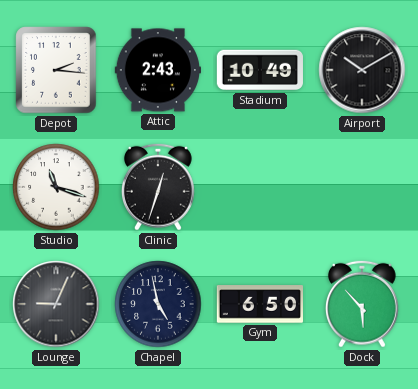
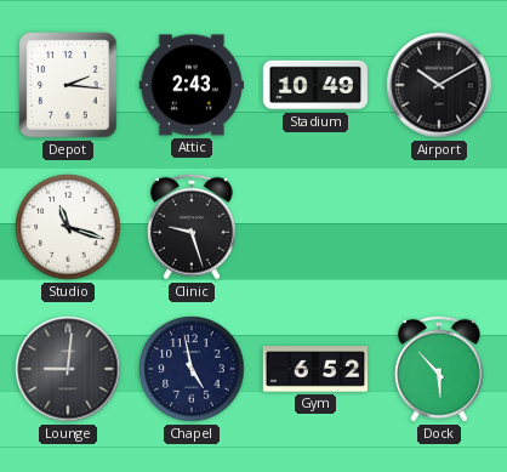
Clinic: 12:33 -> 9:27 (192, 227)
Lounge: 9:04 -> 9:01 (68, 369)
Gym: 6:50 -> 6:52 (314, 369)
